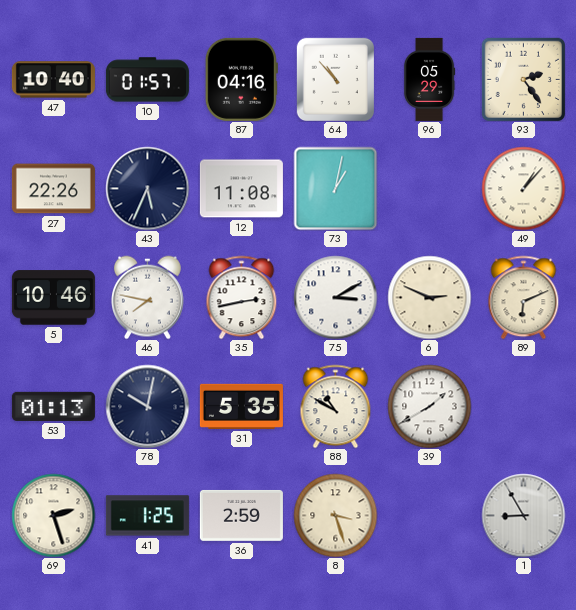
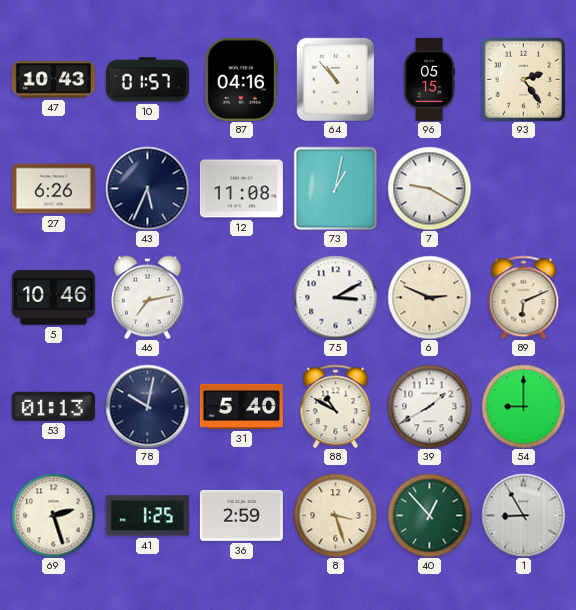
47: 10:40 -> 10:43 (53, 80)
96: 05:29 -> 05:15 (429, 79)
27: 22:26 -> 6:26 (53, 189)
7: none -> 9:20 (429, 188)
49: 1:07 -> none (523, 188)
46: 7:47 -> 7:13 (148, 297)
35: 2:43 -> none (242, 297)
31: 5:35 -> 5:40 (241, 406)
54: none -> 9:00 (523, 406)
40: none -> 12:53 (429, 515)
